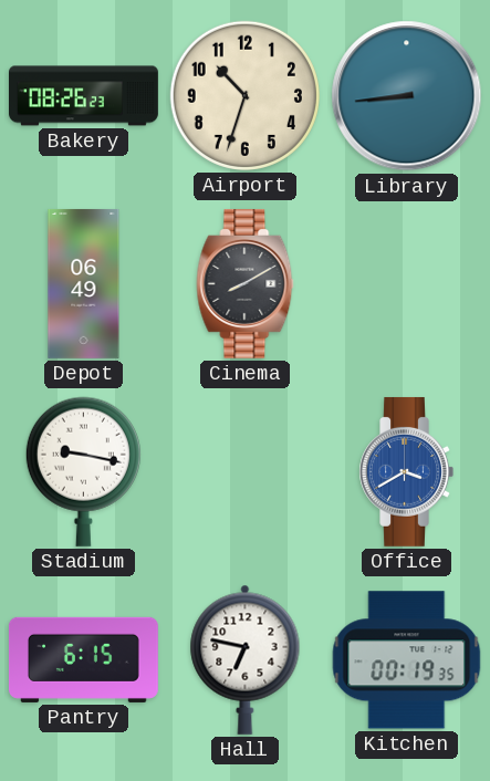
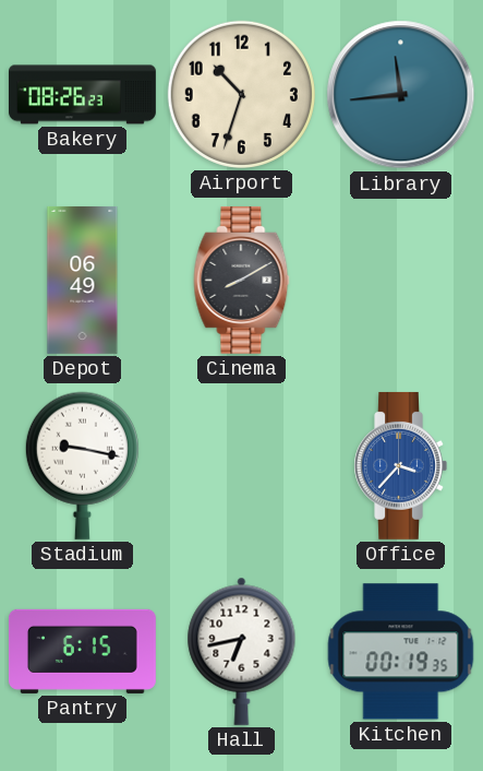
Library: 8:44 -> 11:44 (401, 95)
Office: 3:40 -> 3:37 (400, 465)
Hall: 6:47 -> 6:43 (242, 651)
